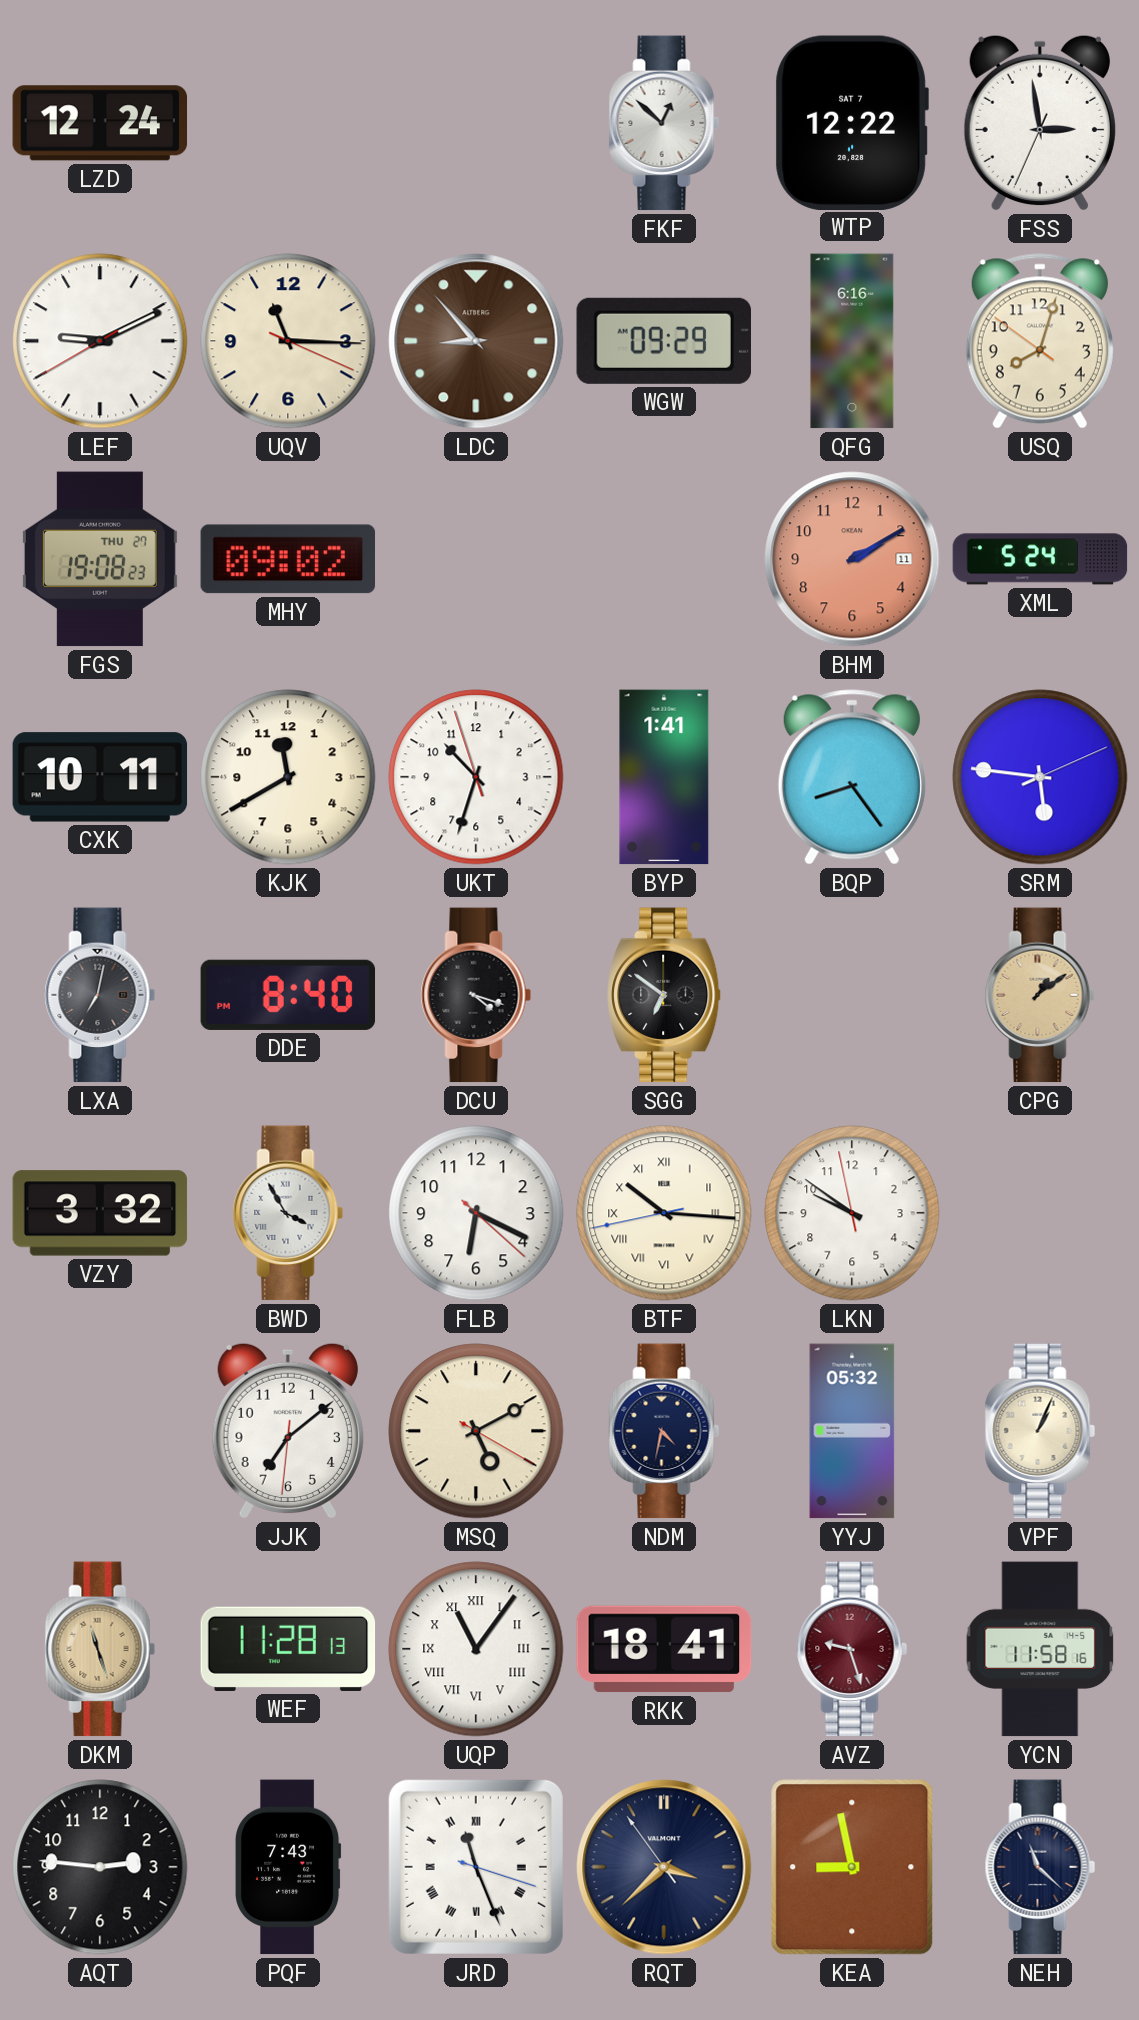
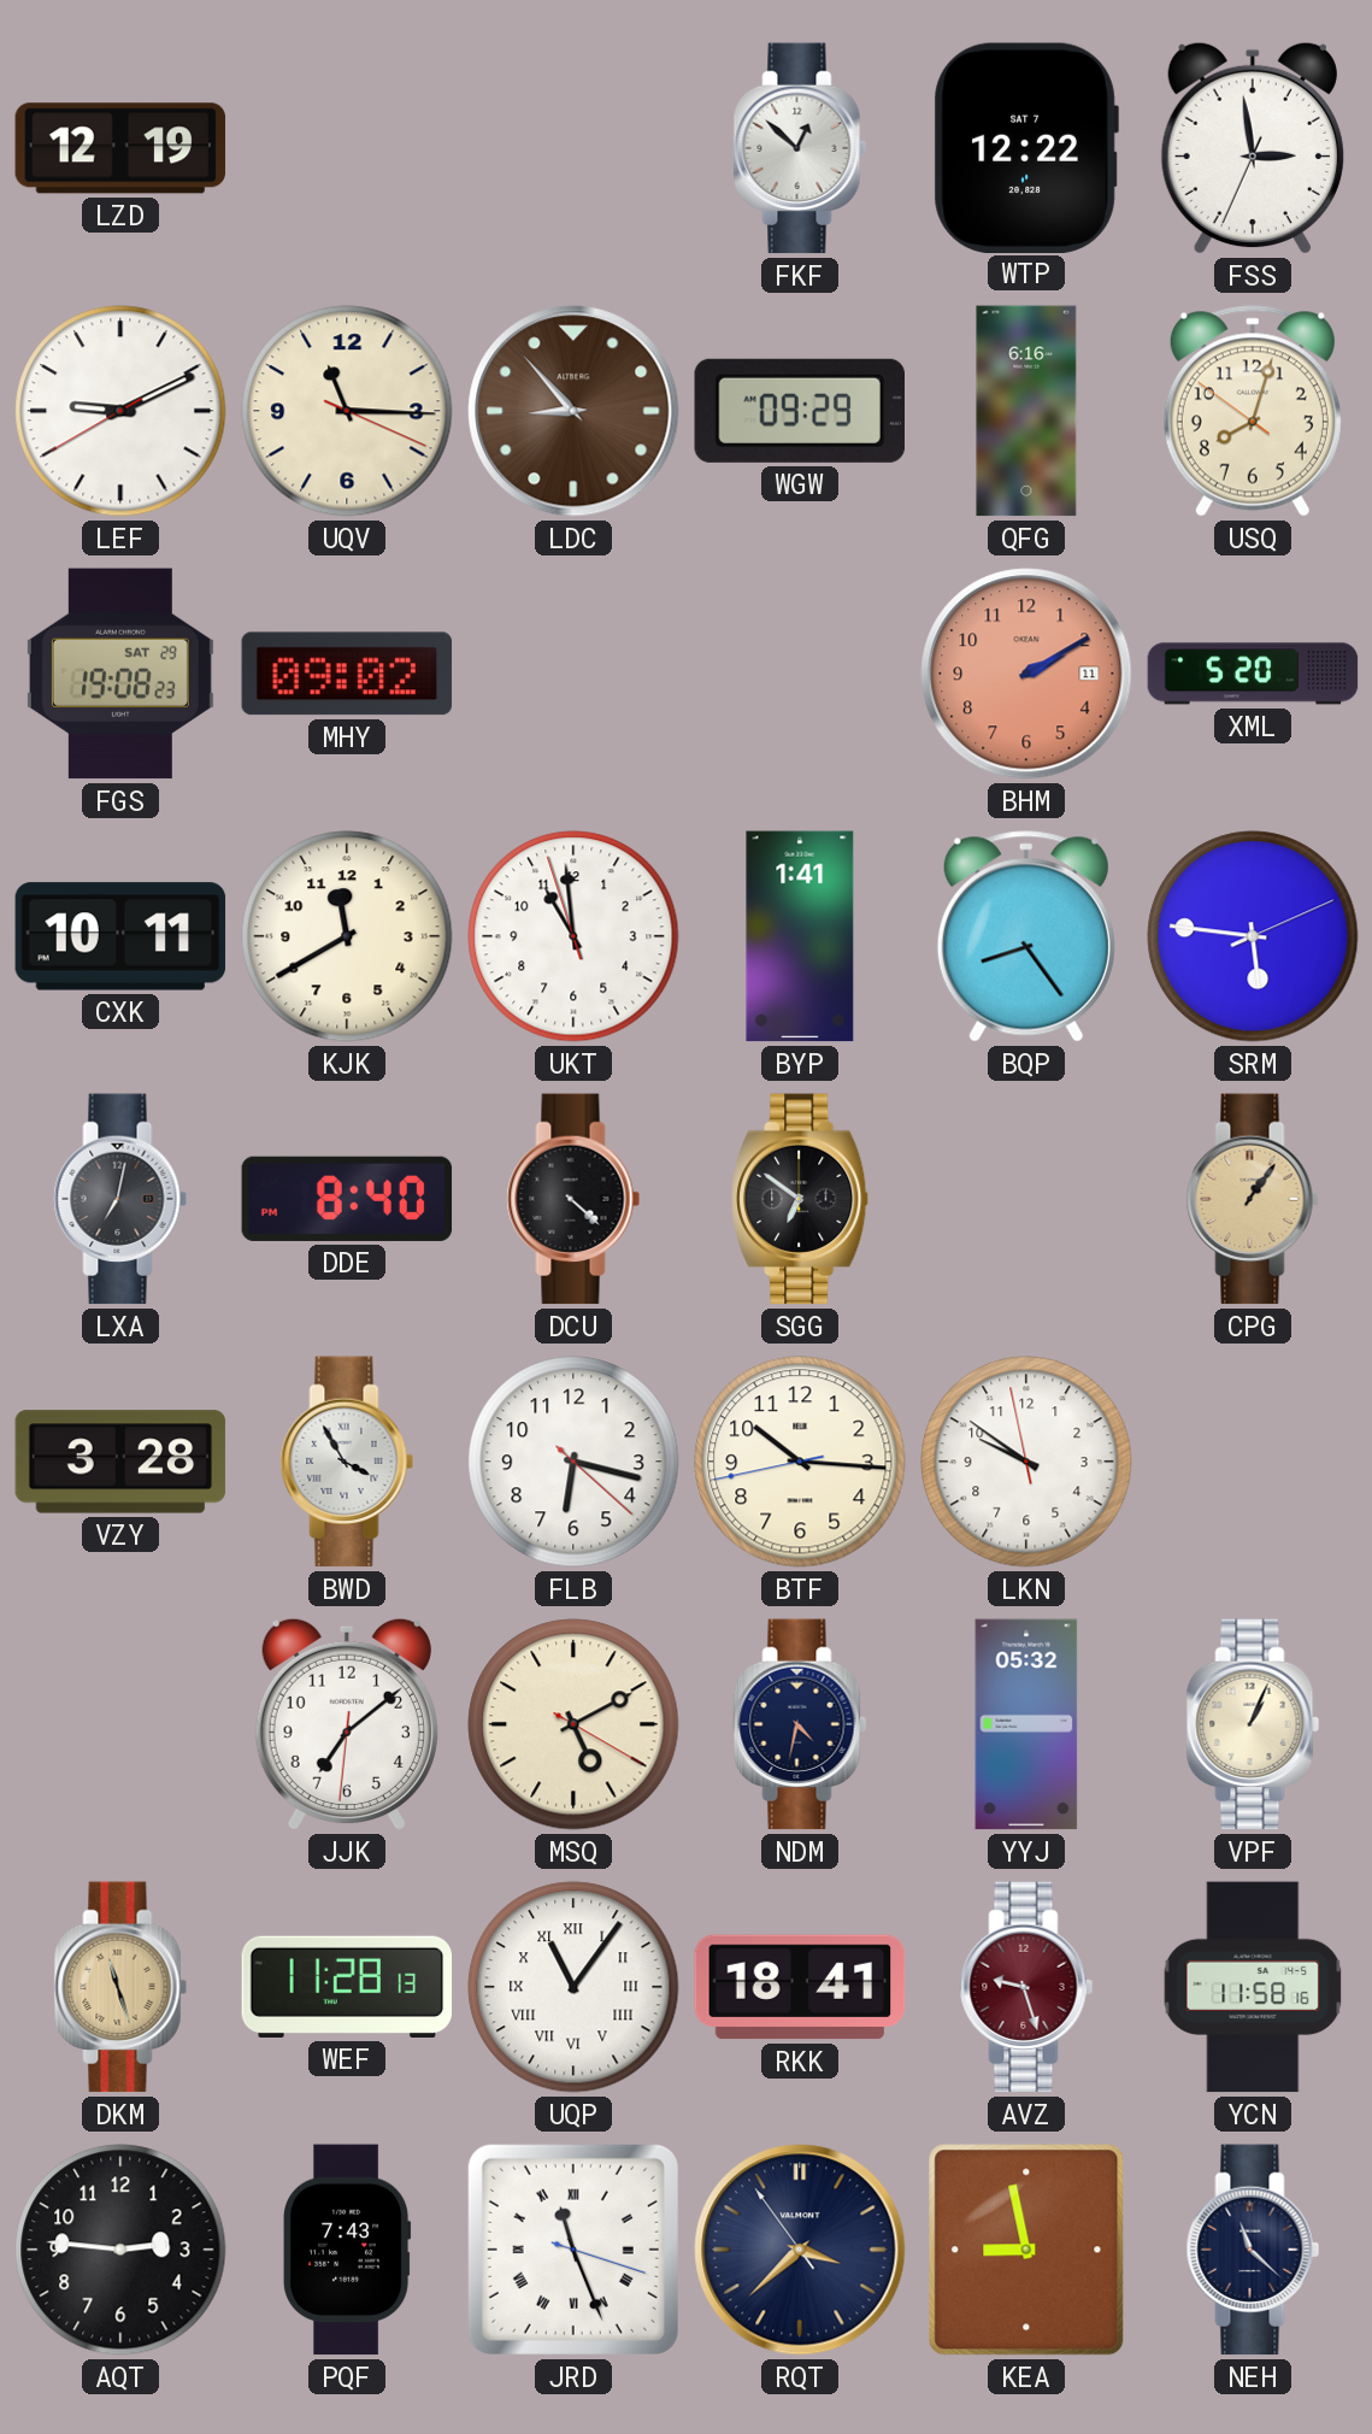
LZD: 12:24 -> 12:19 (120, 148)
FGS date: THU 27 -> SAT 29 (120, 674)
XML: 5:24 -> 5:20 (1253, 674)
UKT: 10:32 -> 10:58 (573, 936)
DCU: 4:18 -> 4:22 (573, 1199)
CPG: 1:09 -> 1:06 (1253, 1199)
VZY: 3:32 -> 3:28 (120, 1462)
FLB: 6:19 -> 6:17 (573, 1462)
BTF numerals: Roman -> Arabic (800, 1462)
